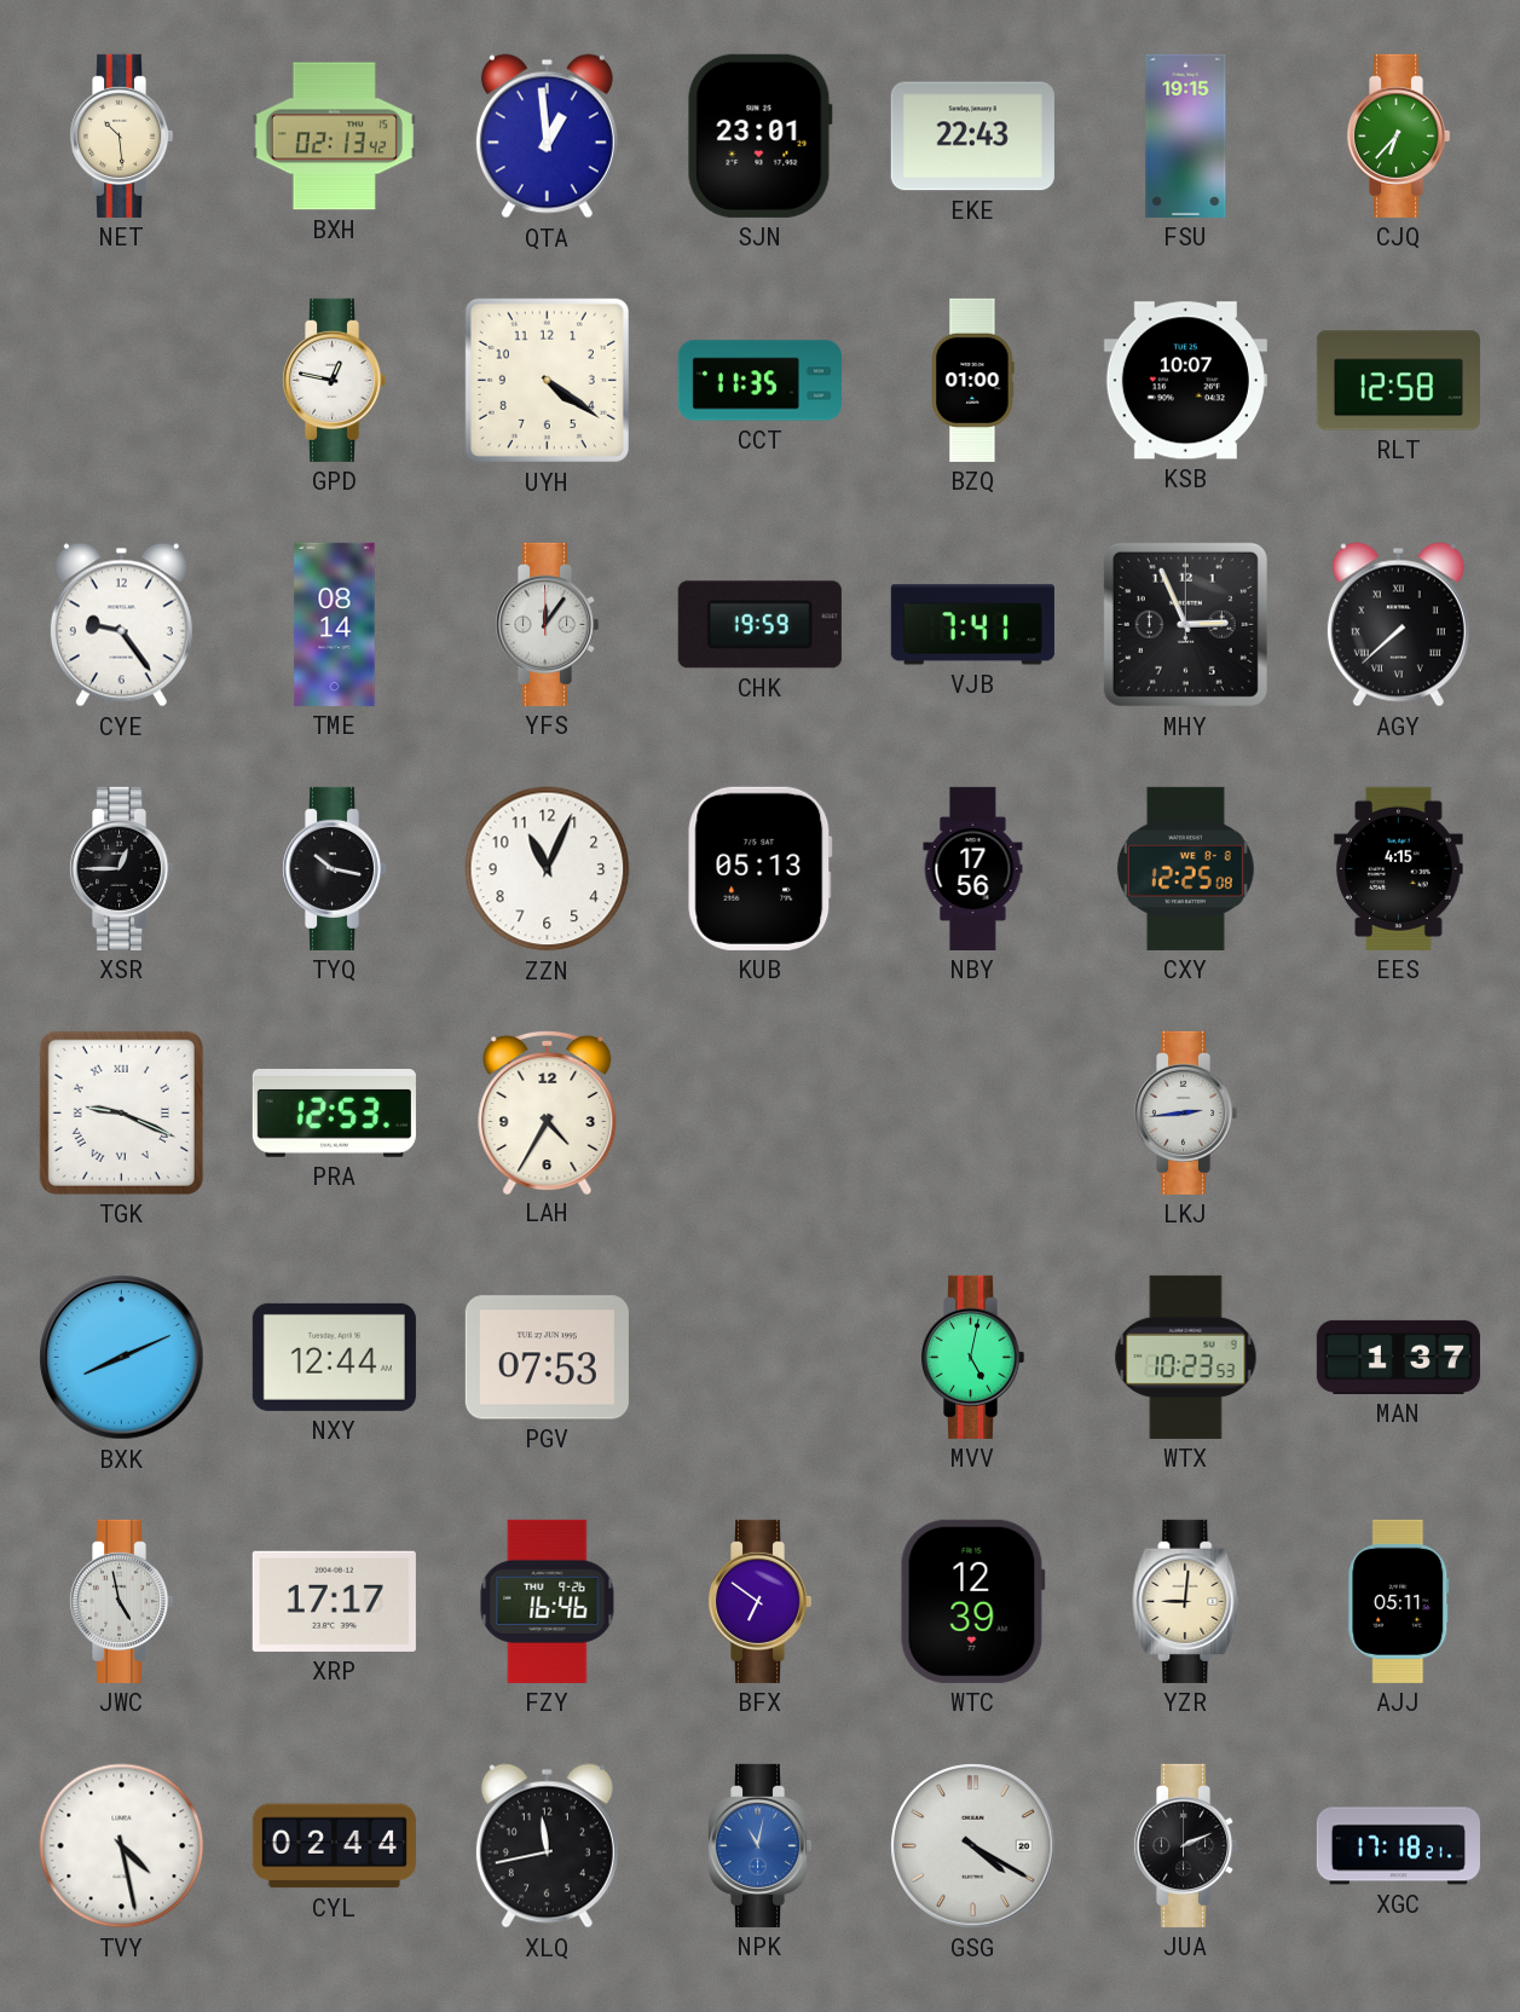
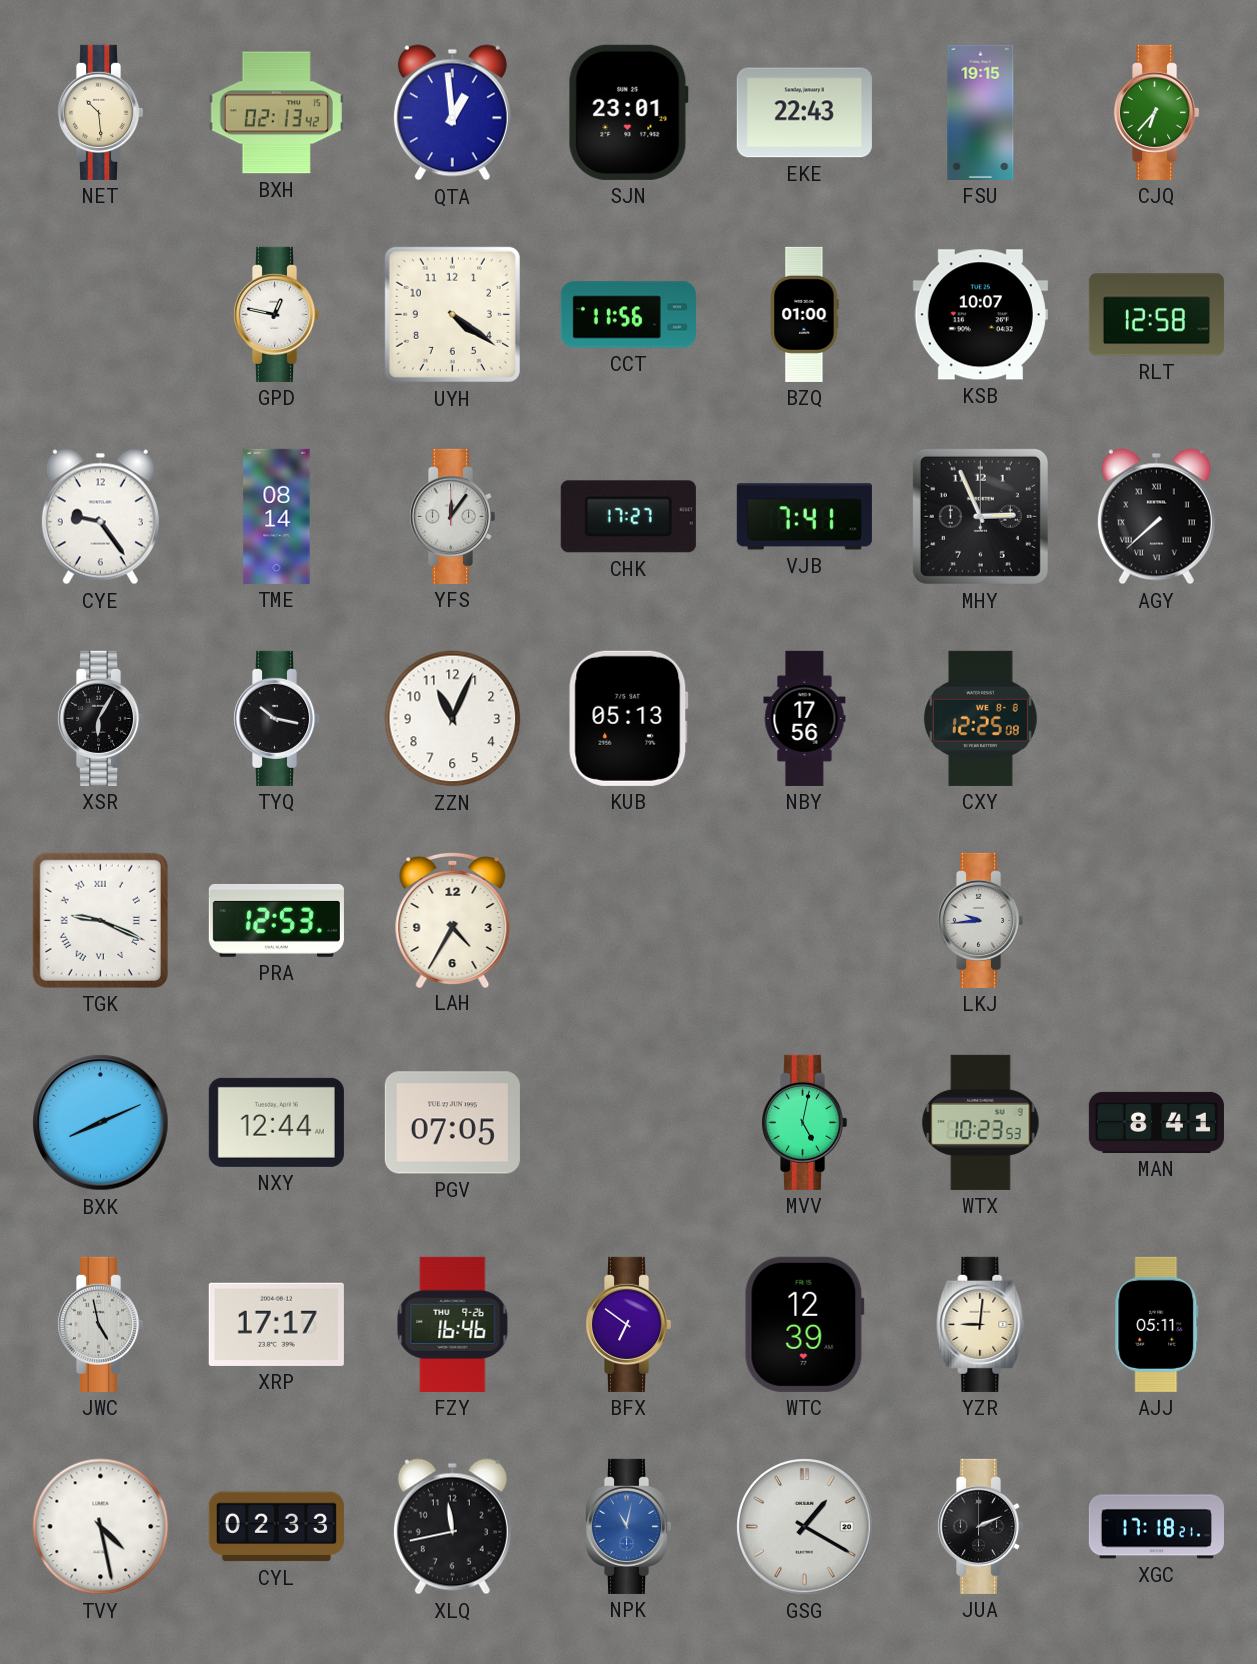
CCT: 11:35 -> 11:56 (628, 315)
CHK: 19:59 -> 17:27 (628, 517)
XSR: 12:45 -> 6:05 (100, 718)
EES: 4:15 -> none (1399, 868)
LKJ: 2:44 -> 9:44 (980, 920)
PGV: 07:53 -> 07:05 (452, 1123)
MAN: 1:37 -> 8:41 (1156, 1122)
CYL: 02:44 -> 02:33 (276, 1527)
GSG: 4:20 -> 1:20 (805, 1527)
